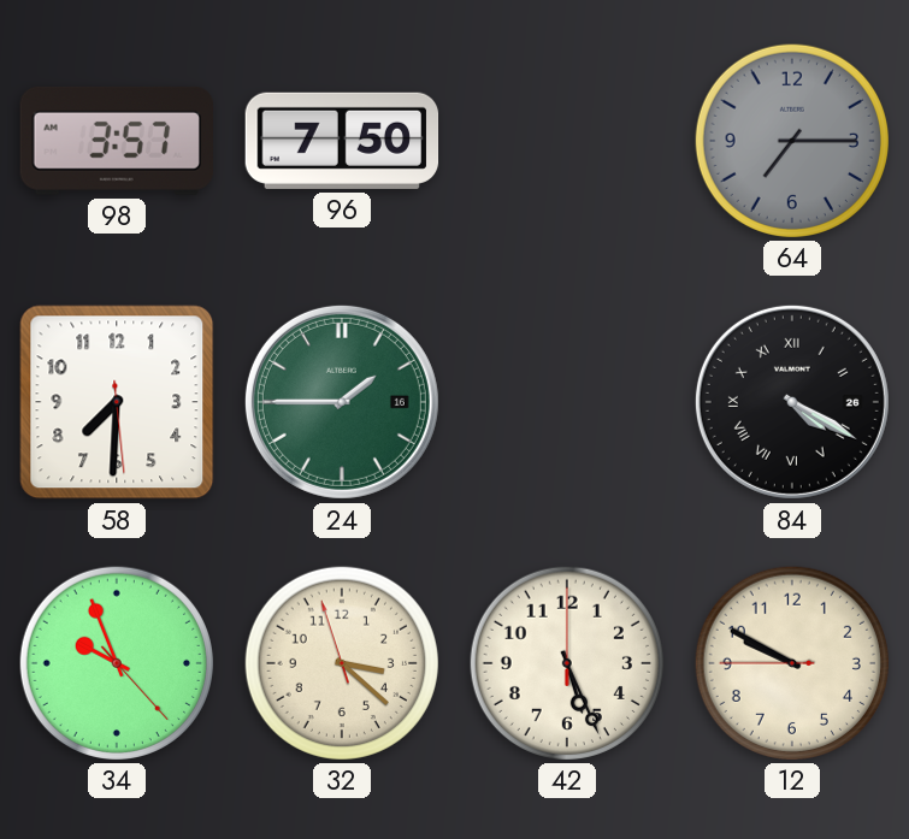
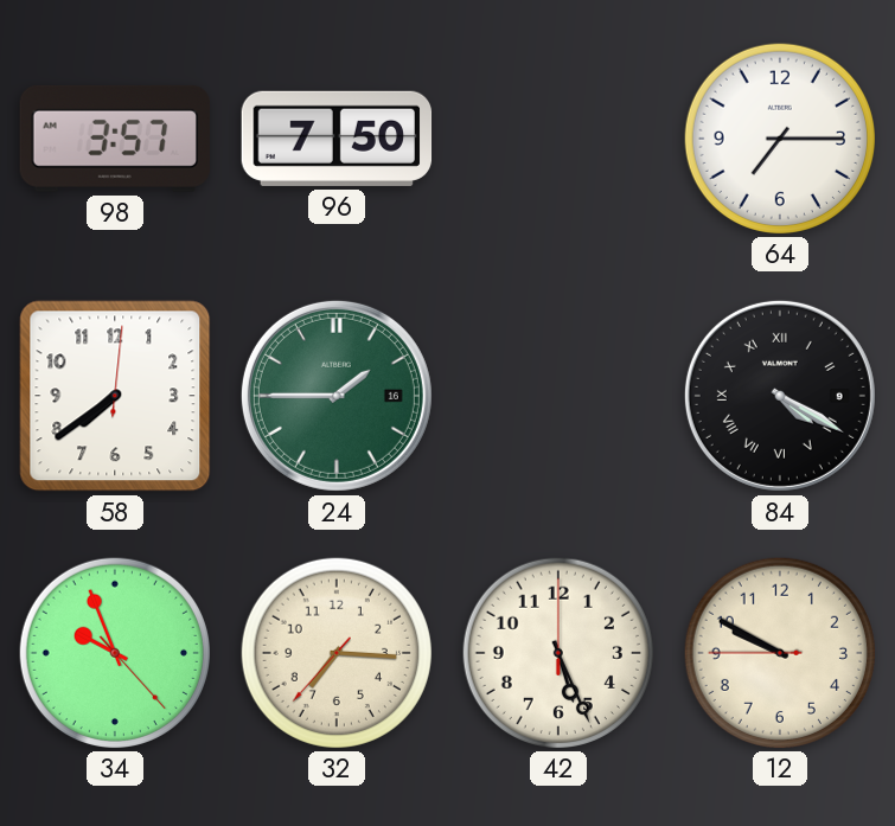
64 dial: grey -> white (779, 137)
58: 7:30 -> 7:39 (115, 396)
84 date: 26 -> 9 (780, 396)
32: 3:21 -> 7:15 (335, 652)
